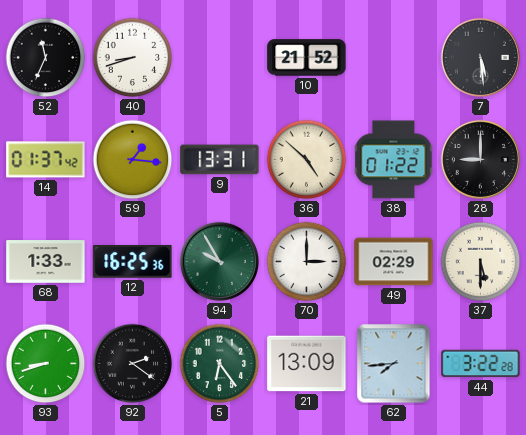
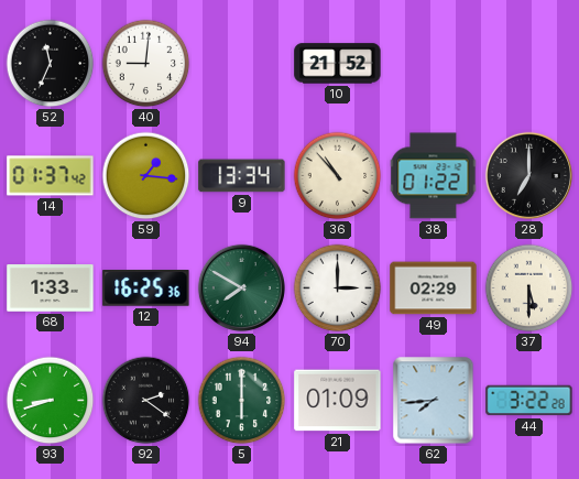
40: 8:42 -> 9:01 (146, 64)
7: 5:29 -> none (480, 57)
9: 13:31 -> 13:34 (242, 176)
36: 4:52 -> 10:53 (338, 176)
28: 9:00 -> 7:00 (528, 175)
94: 9:55 -> 7:50 (241, 287)
5: 6:24 -> 6:00 (242, 401)
21: 13:09 -> 01:09 (338, 401)
